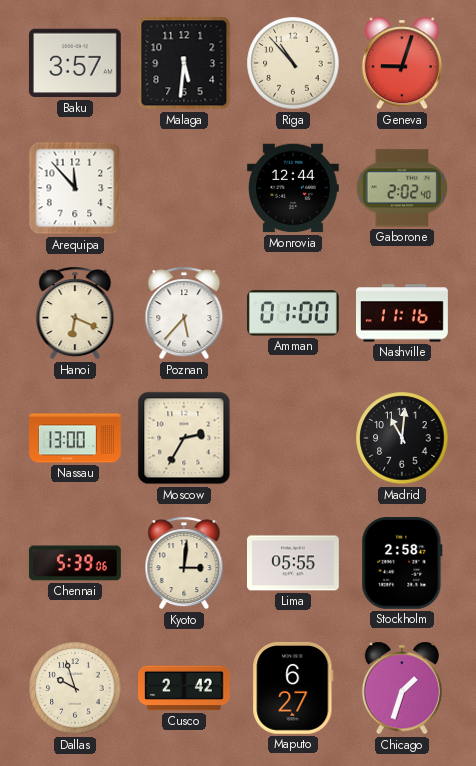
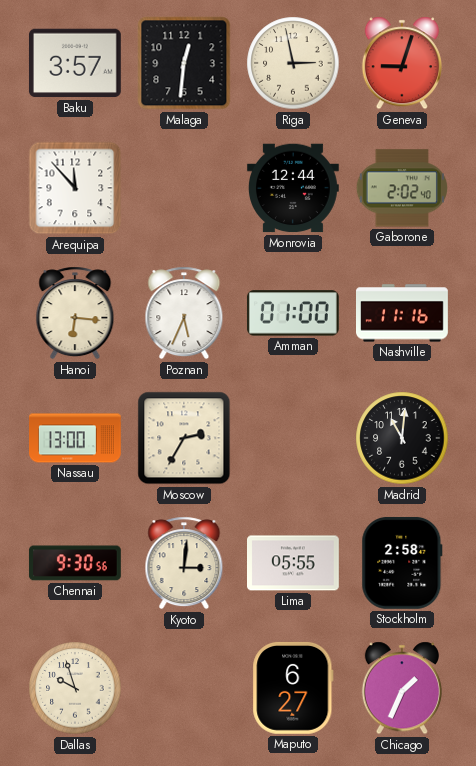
Malaga: 5:31 -> 12:31 (184, 63)
Riga: 10:53 -> 2:58 (293, 63)
Hanoi: 6:19 -> 6:16 (75, 313)
Poznan: 5:37 -> 5:34 (184, 313)
Chennai: 5:39 -> 9:30 (75, 563)
Cusco: 2:42 -> none (185, 688)
Chicago: 1:33 -> 1:34 (402, 688)
